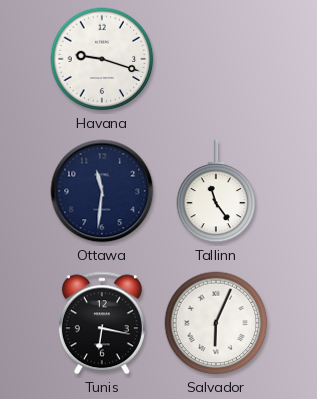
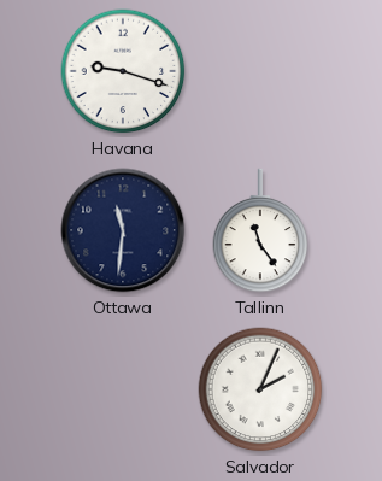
Tunis: 6:17 -> none (102, 323)
Salvador: 6:04 -> 2:04 (260, 389)
